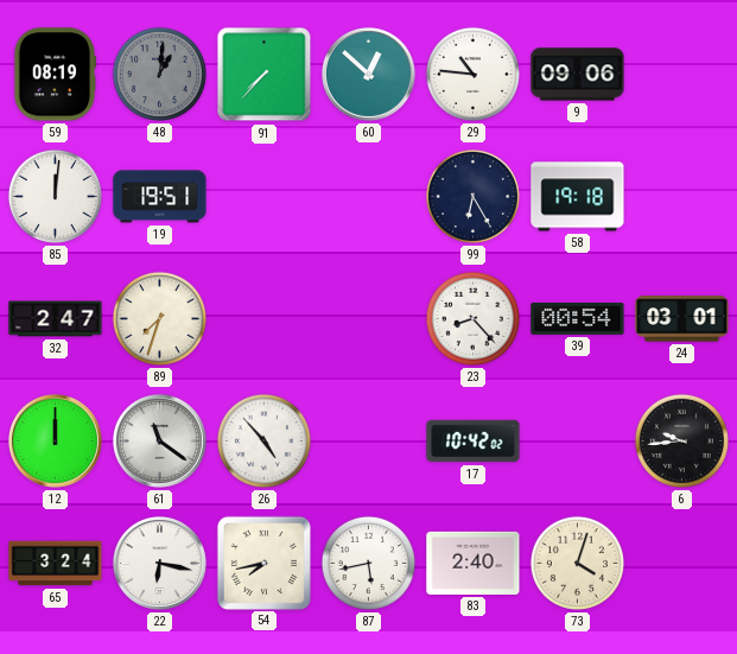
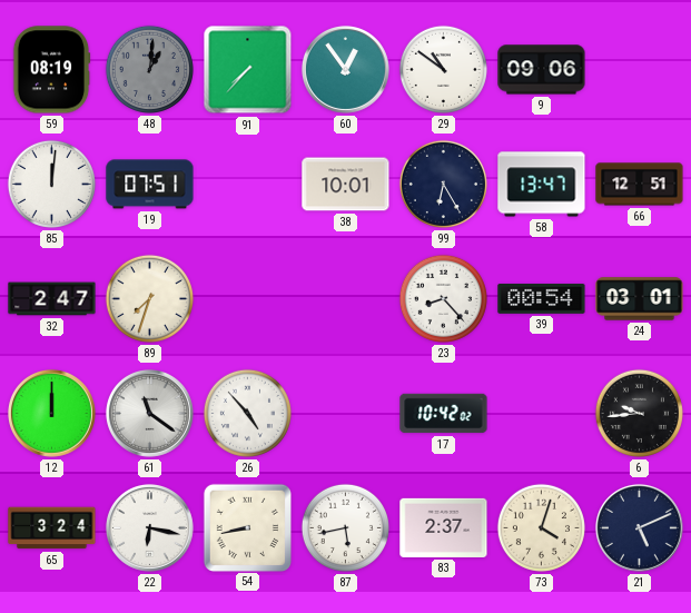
60: 12:52 -> 12:54 (345, 69)
29: 10:46 -> 10:51 (443, 69)
19: 19:51 -> 07:51 (150, 185)
38: none -> 10:01 (346, 185)
58: 19:18 -> 13:47 (542, 185)
66: none -> 12:51 (640, 185)
54: 7:43 -> 8:43 (247, 527)
83: 2:40 -> 2:37 (444, 527)
21: none -> 5:11 (639, 527)
